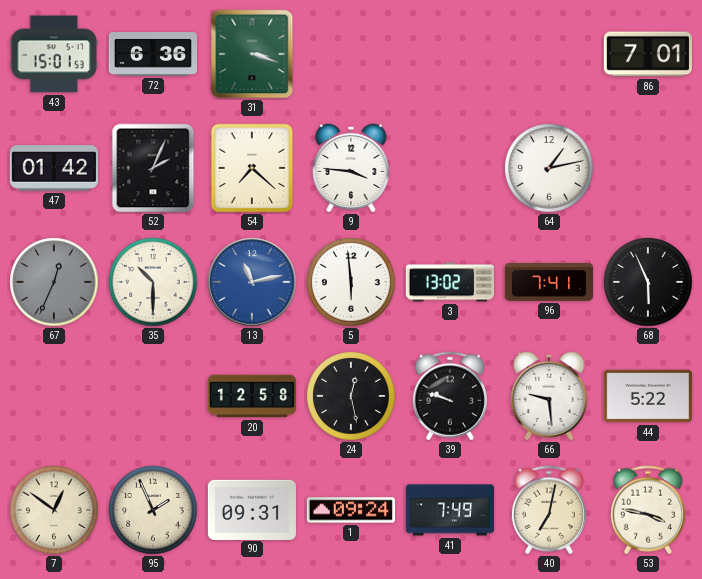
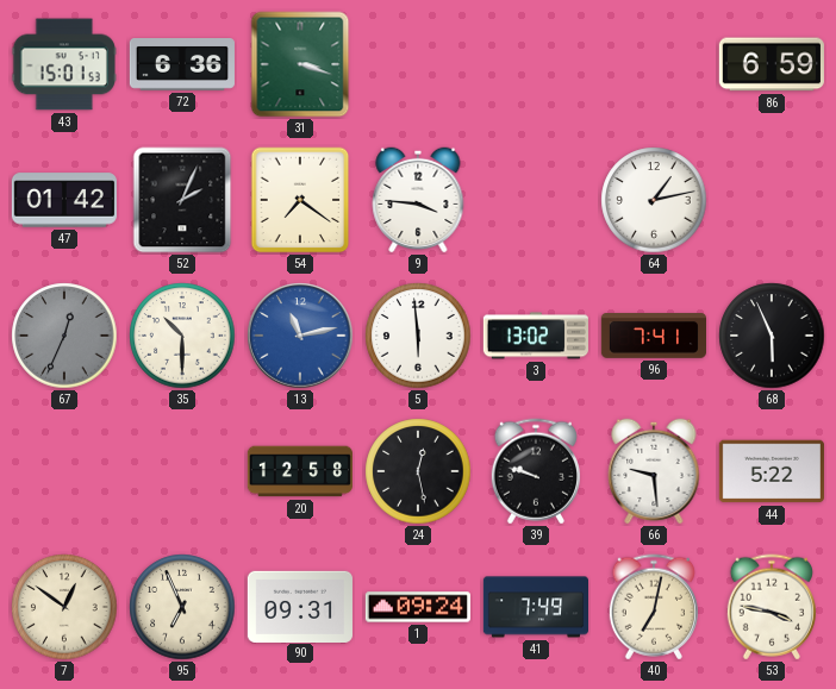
86: 7:01 -> 6:59 (772, 64)
54: 7:22 -> 7:21 (300, 200)
95: 1:56 -> 6:56 (182, 607)
